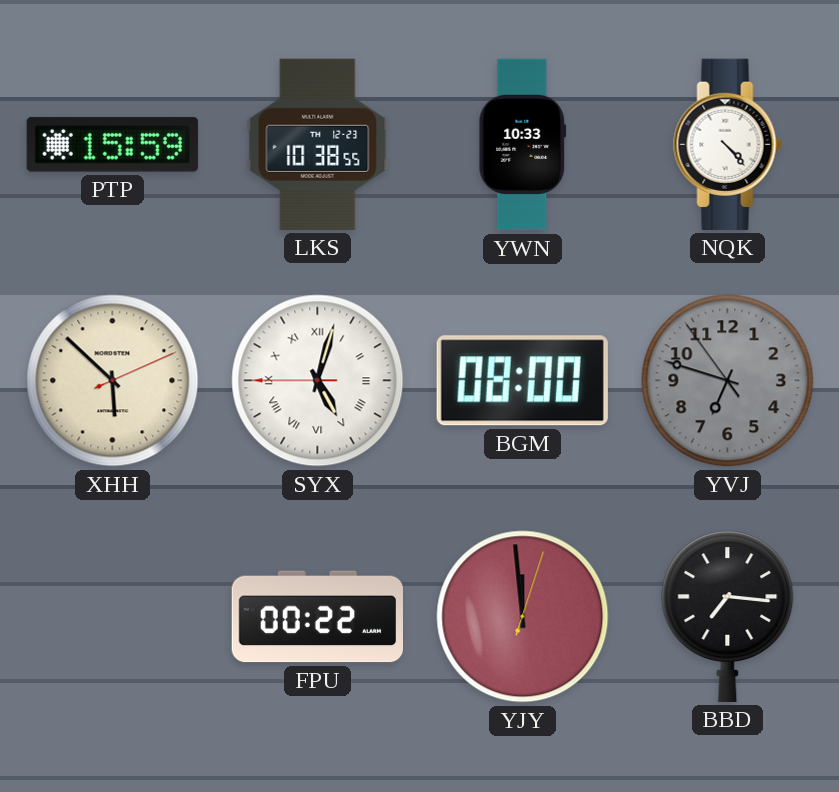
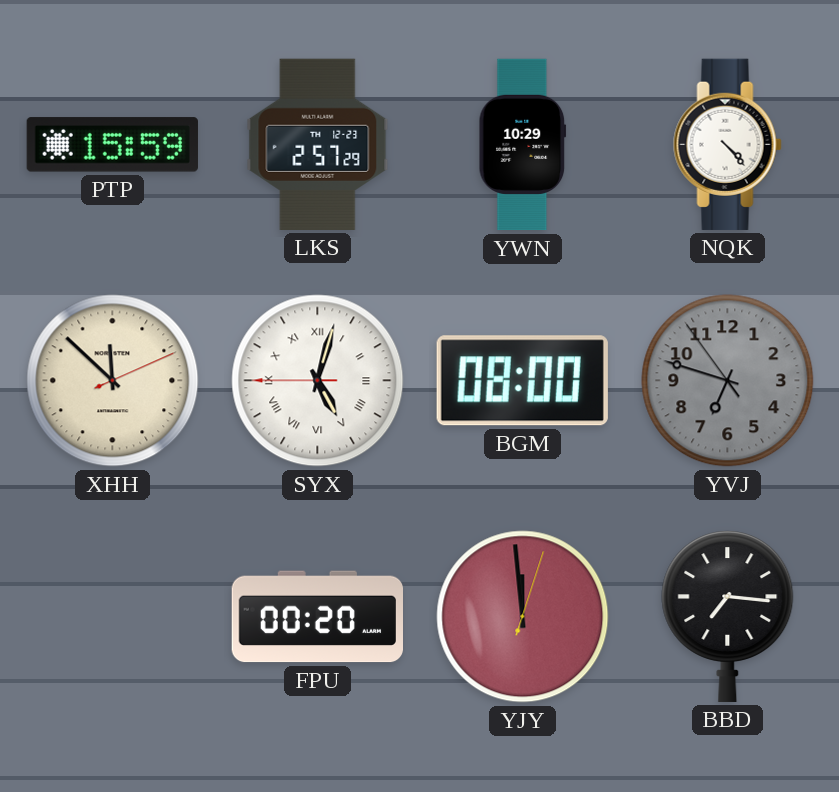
LKS: 10:38 -> 2:57 (318, 144)
YWN: 10:33 -> 10:29 (523, 145)
XHH: 5:52 -> 11:52 (113, 381)
FPU: 00:22 -> 00:20 (317, 617)
